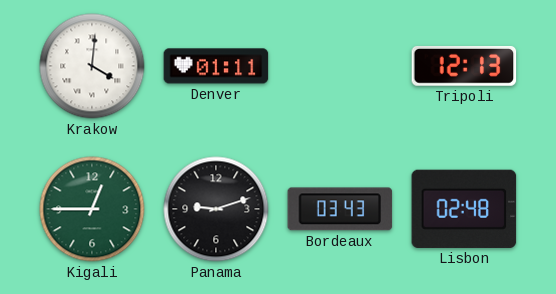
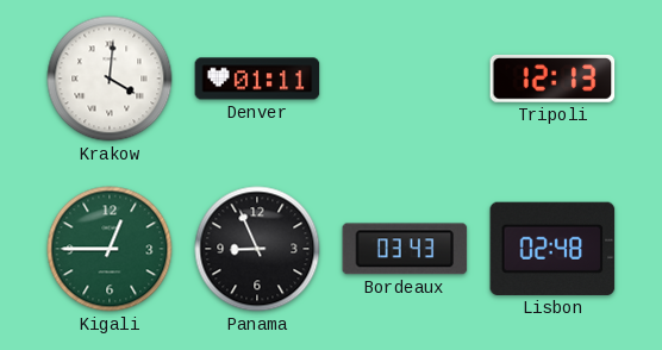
Panama: 9:12 -> 8:56 (257, 249)
